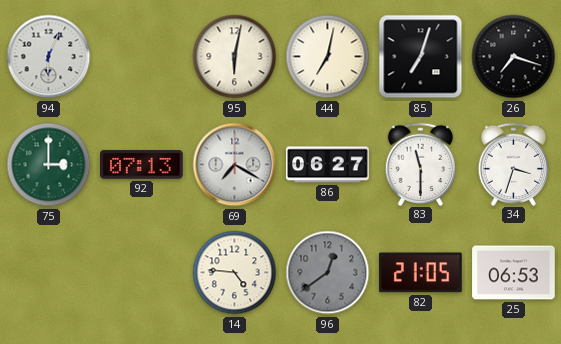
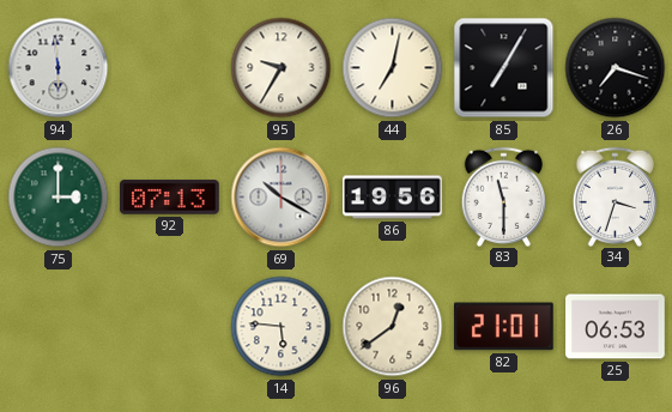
94: 6:04 -> 5:59 (59, 68)
95: 6:02 -> 9:35 (281, 68)
85: 7:03 -> 7:05 (504, 68)
69: 7:20 -> 10:20 (281, 198)
86: 06:27 -> 19:56 (393, 198)
14: 4:46 -> 5:46 (281, 327)
96 dial: grey -> cream (393, 327)
82: 21:05 -> 21:01 (504, 327)
